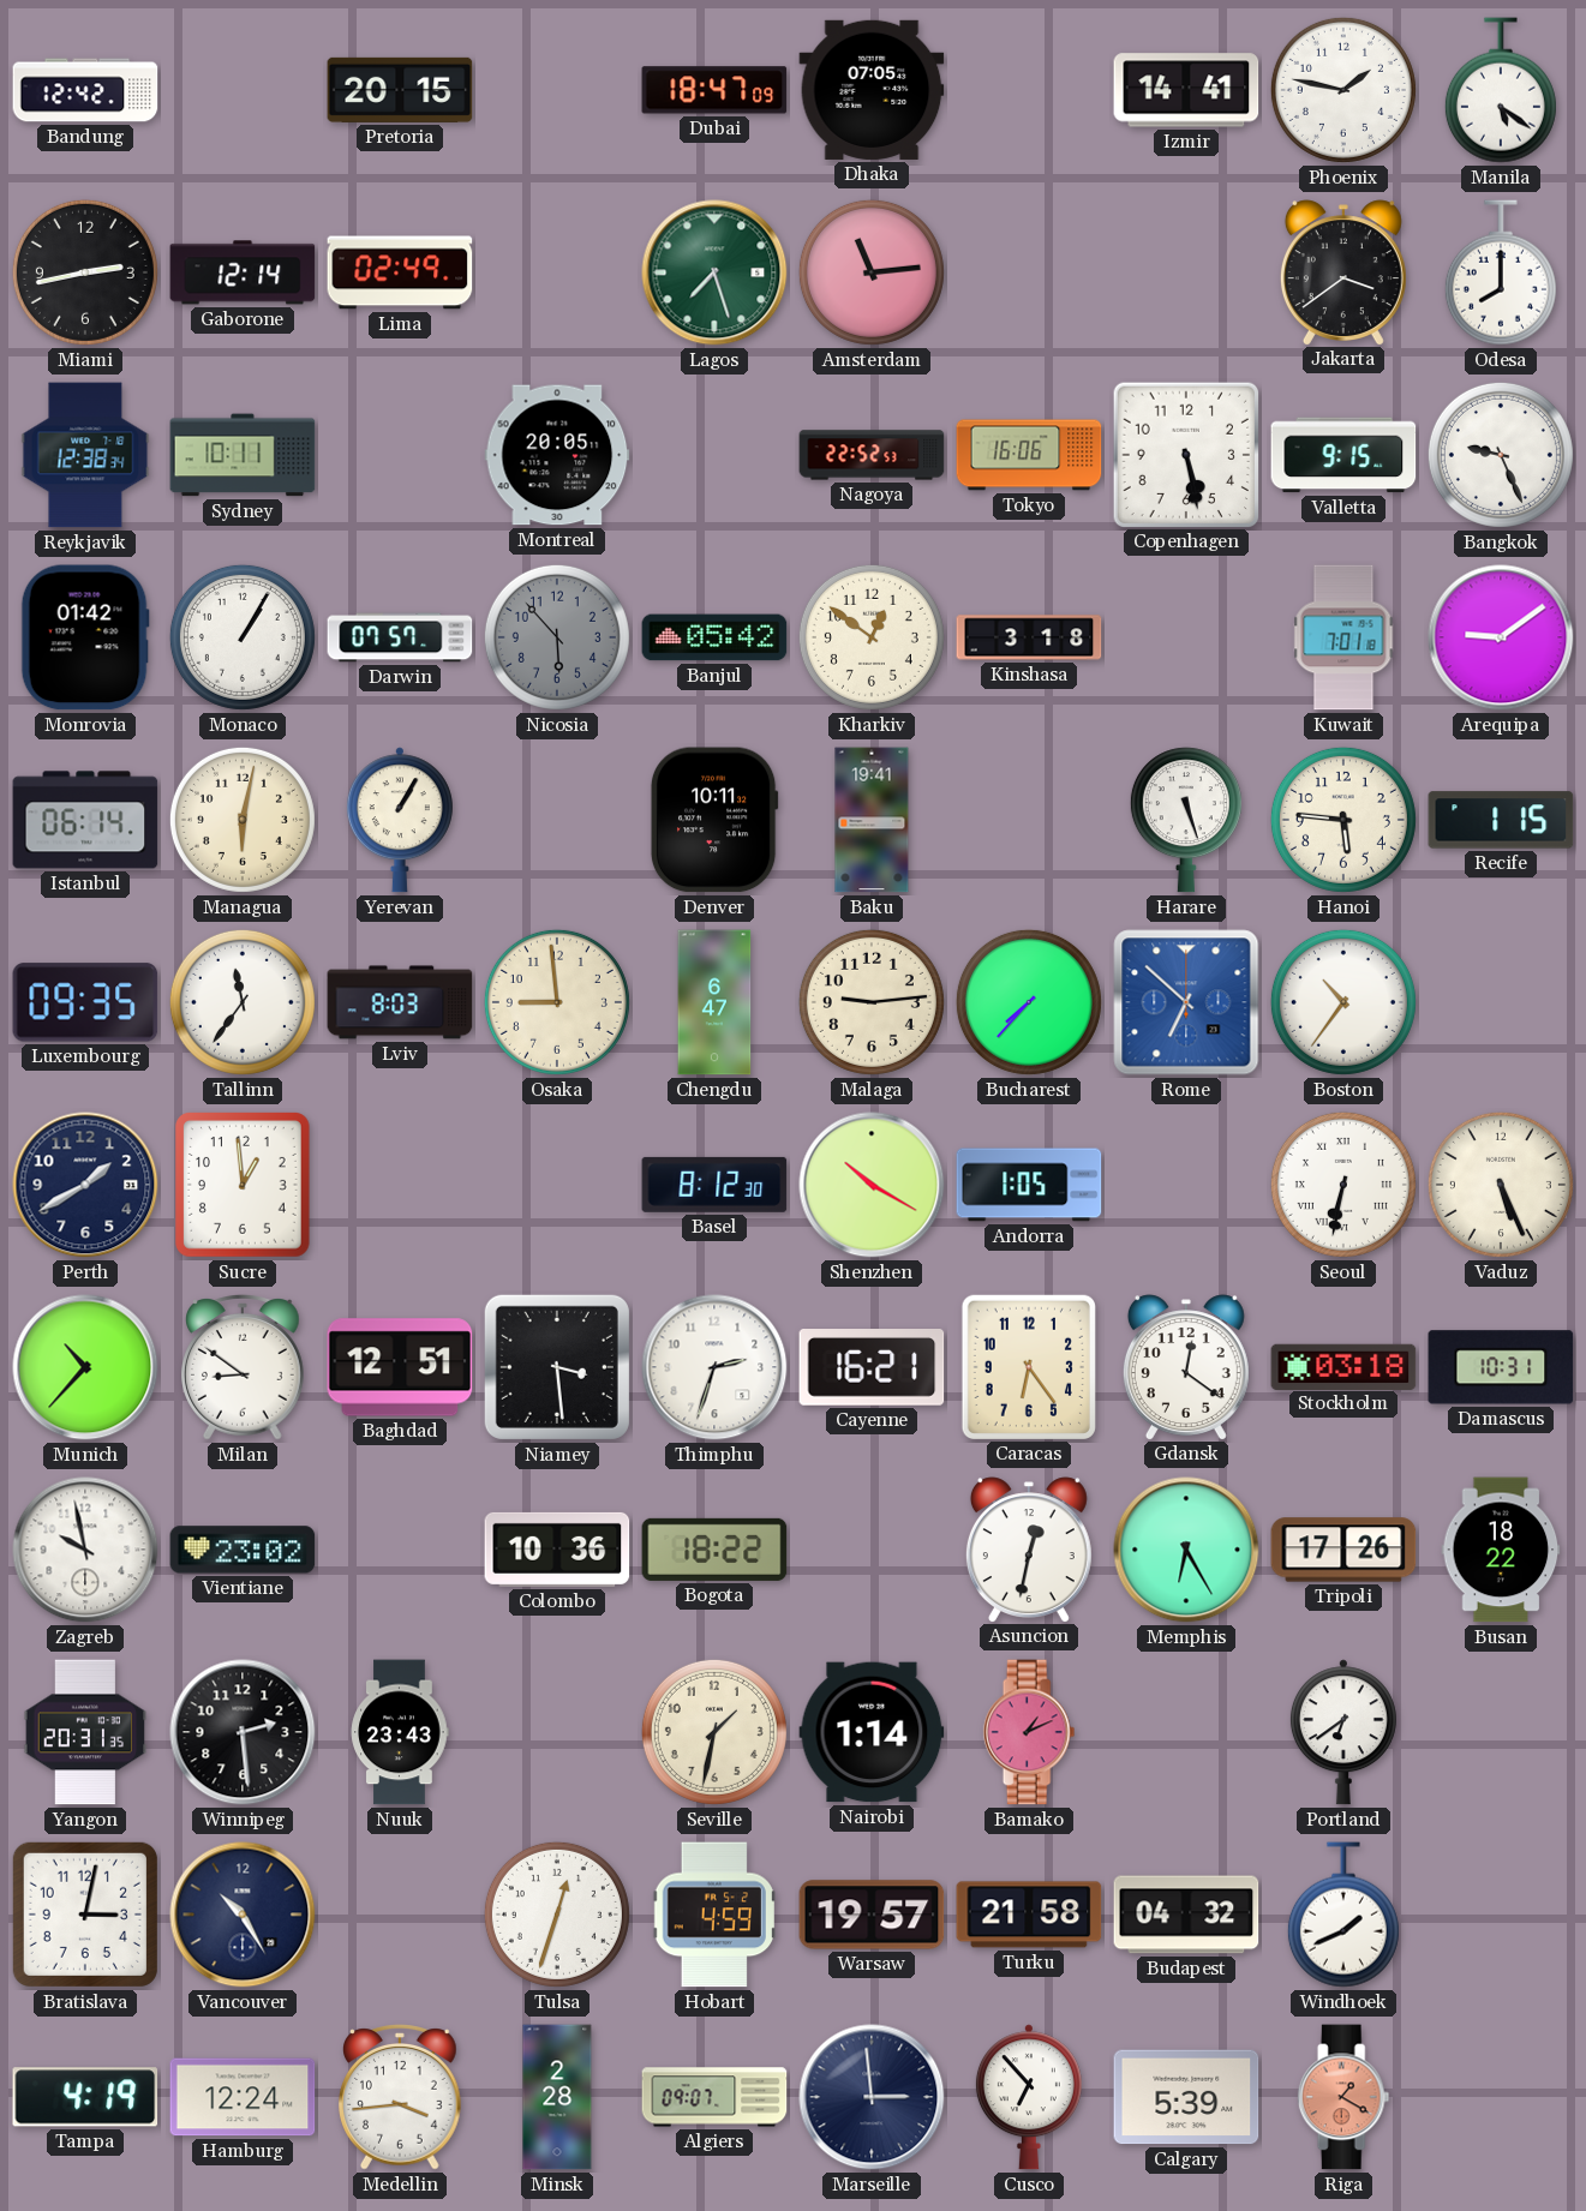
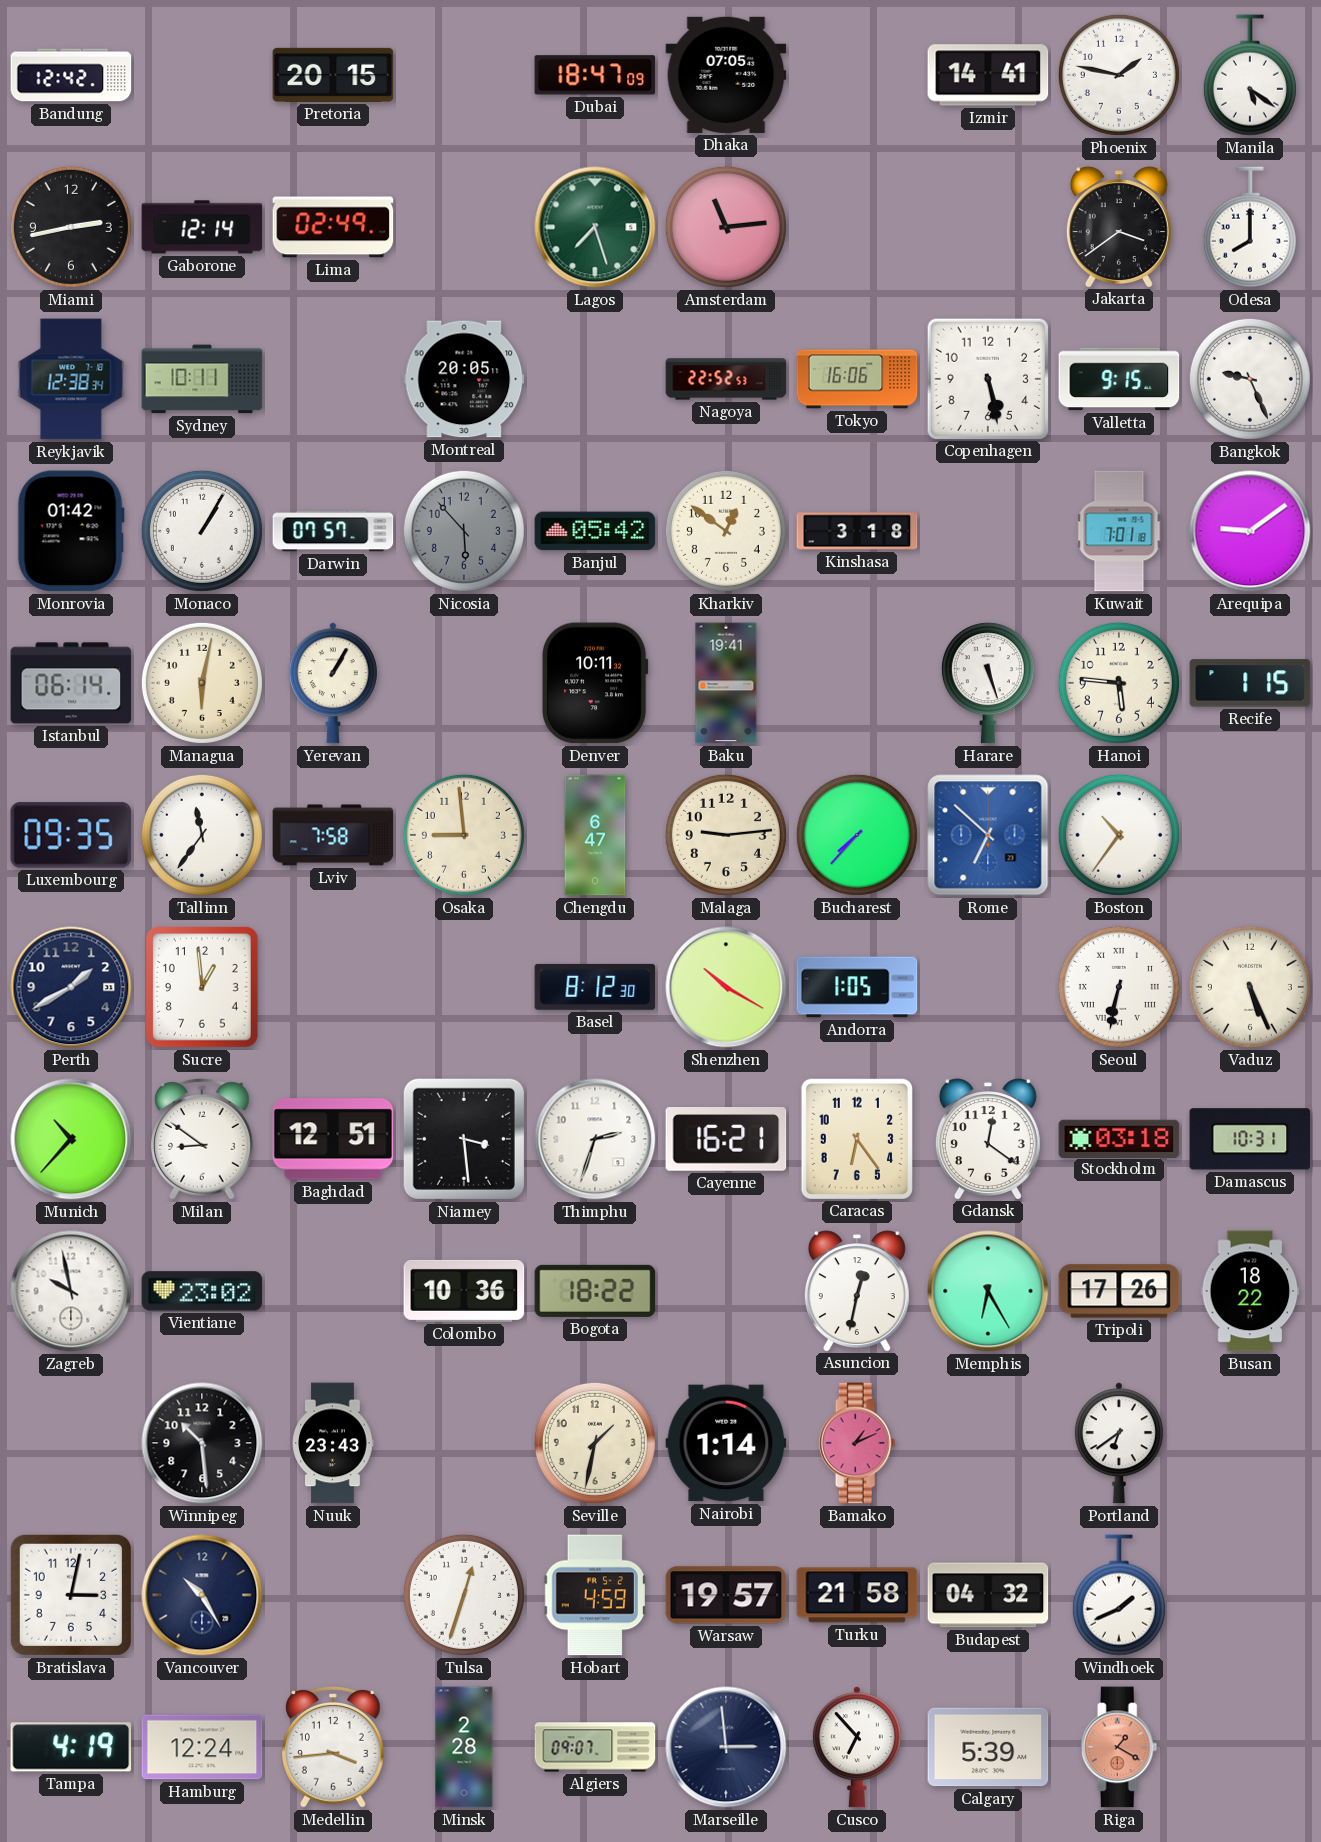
Lviv: 8:03 -> 7:58 (333, 835)
Yangon: 20:31 -> none (85, 1732)
Winnipeg: 2:29 -> 10:29 (202, 1443)
